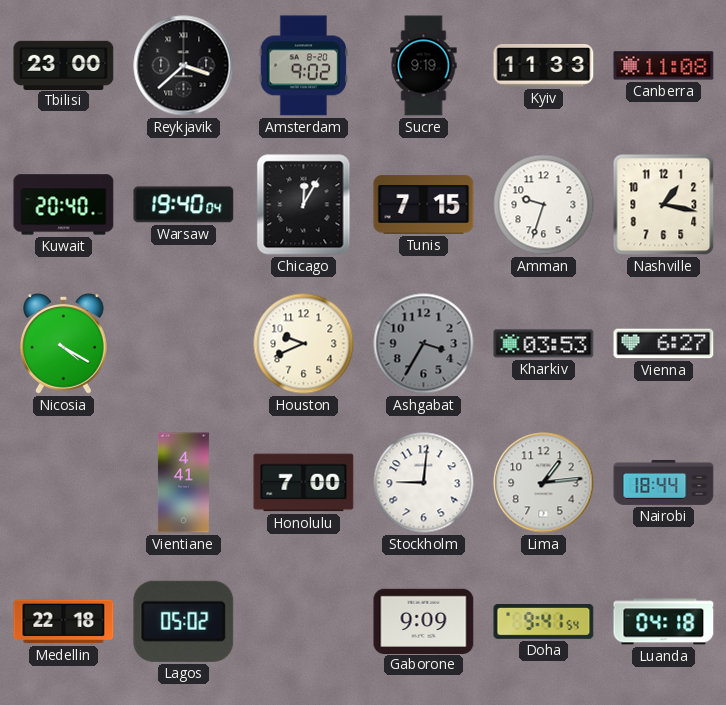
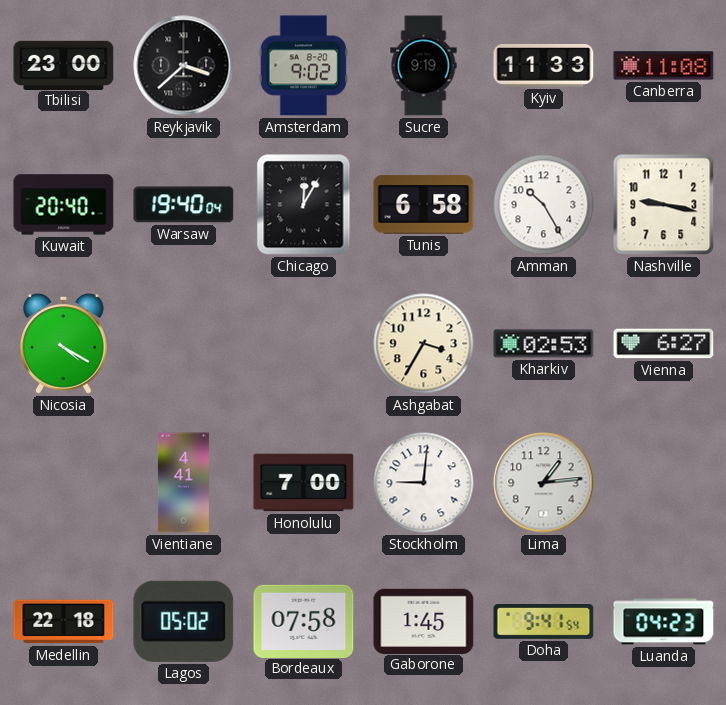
Tunis: 7:15 -> 6:58 (424, 205)
Amman: 9:33 -> 10:25 (544, 205)
Nashville: 1:17 -> 9:17 (664, 205)
Houston: 9:41 -> none (304, 344)
Ashgabat dial: grey -> cream (424, 344)
Kharkiv: 03:53 -> 02:53 (544, 344)
Nairobi: 18:44 -> none (664, 482)
Bordeaux: none -> 07:58 (304, 621)
Gaborone: 9:09 -> 1:45 (424, 621)
Luanda: 04:18 -> 04:23 (664, 622)
